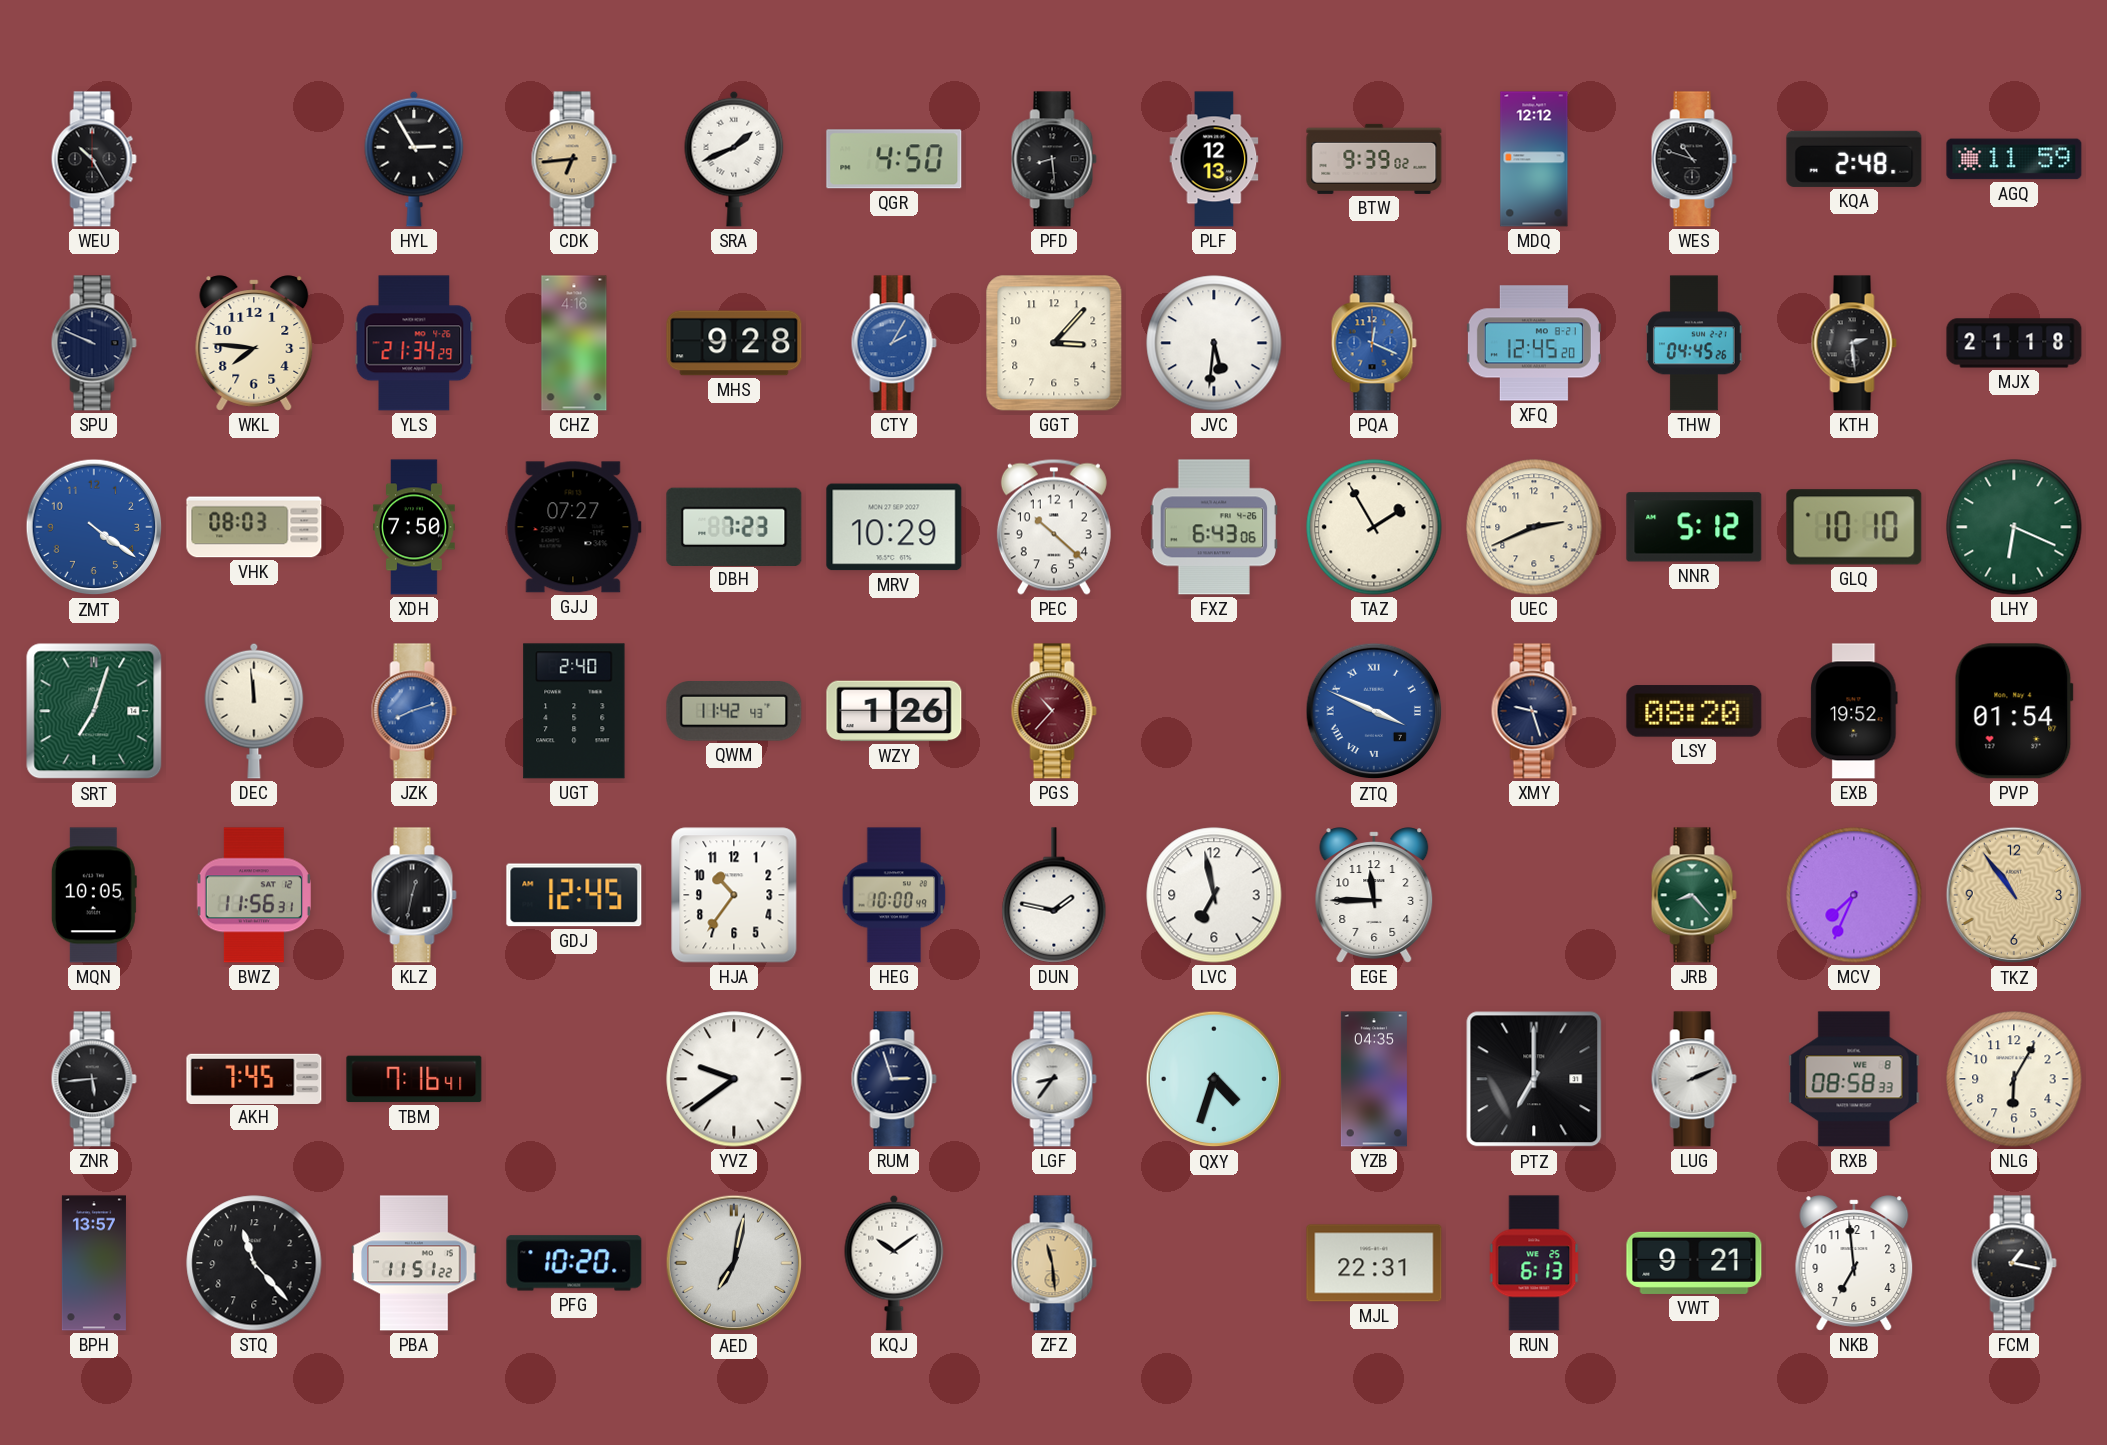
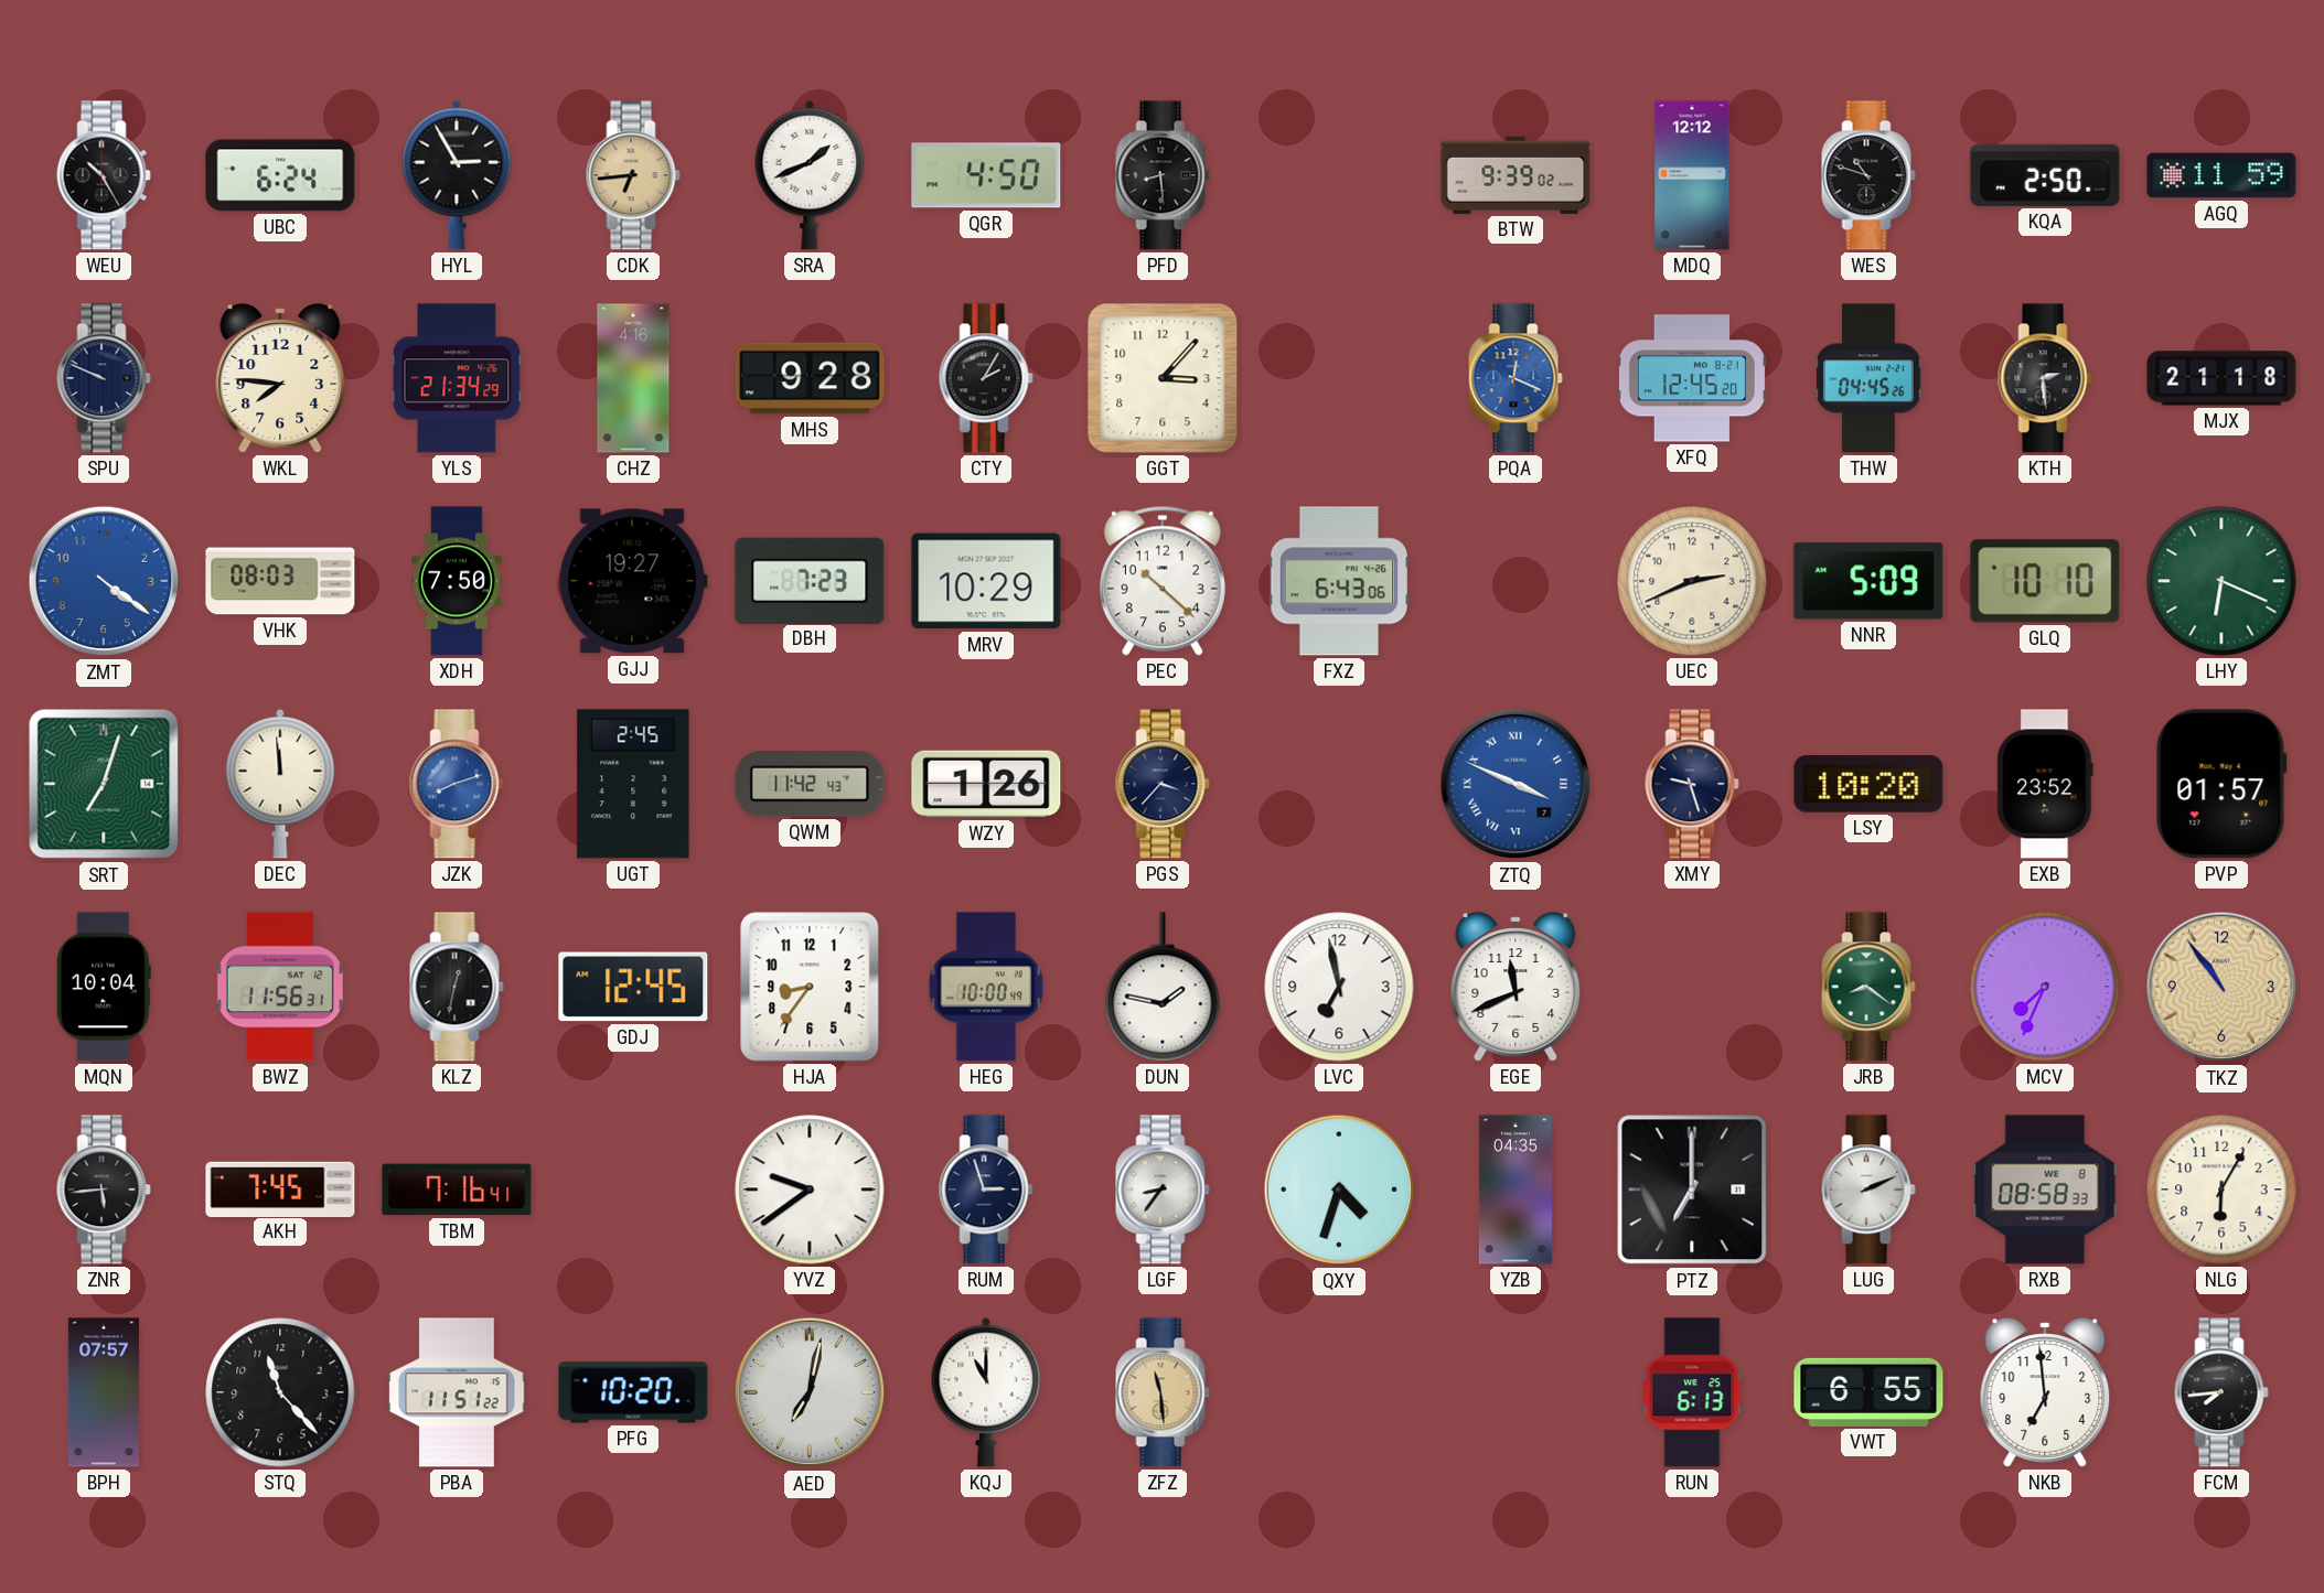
UBC: none -> 6:24 (280, 175)
PLF: 12:13 -> none (1214, 159)
KQA: 2:48 -> 2:50 (2045, 175)
CTY dial: blue -> black (986, 378)
JVC: 5:31 -> none (1214, 343)
GJJ: 07:27 -> 19:27 (633, 581)
TAZ: 1:55 -> none (1374, 527)
NNR: 5:12 -> 5:09 (1868, 581)
UGT: 2:40 -> 2:45 (633, 784)
PGS: 10:37 -> 3:37 (1163, 784)
PGS dial: burgundy -> navy (1163, 784)
LSY: 08:20 -> 10:20 (1868, 784)
EXB: 19:52 -> 23:52 (2045, 784)
PVP: 01:54 -> 01:57 (2221, 784)
MQN: 10:05 -> 10:04 (104, 987)
HJA: 10:36 -> 8:36 (810, 987)
EGE: 11:45 -> 11:41 (1516, 987)
JRB: 8:23 -> 8:21 (1868, 987)
BPH: 13:57 -> 07:57 (104, 1392)
KQJ: 10:09 -> 11:00 (986, 1392)
MJL: 22:31 -> none (1374, 1263)
VWT: 9:21 -> 6:55 (1868, 1392)
FCM: 1:17 -> 7:44 (2221, 1392)
